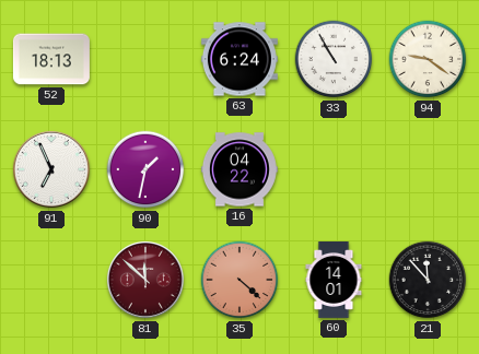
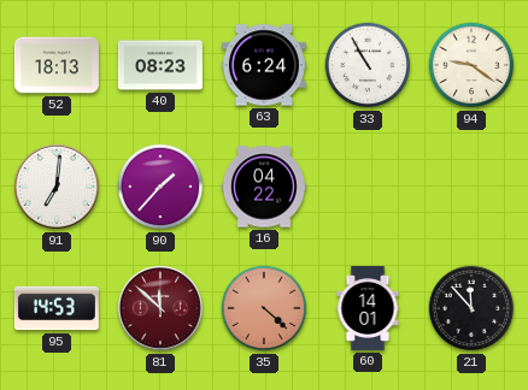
40: none -> 08:23 (160, 65)
91: 6:56 -> 7:01 (57, 187)
90: 1:32 -> 1:37 (160, 187)
95: none -> 14:53 (57, 308)
